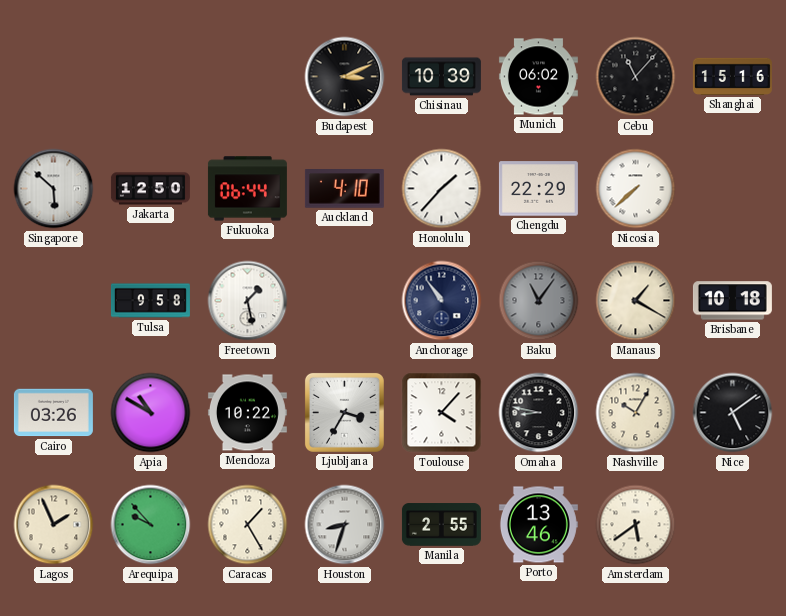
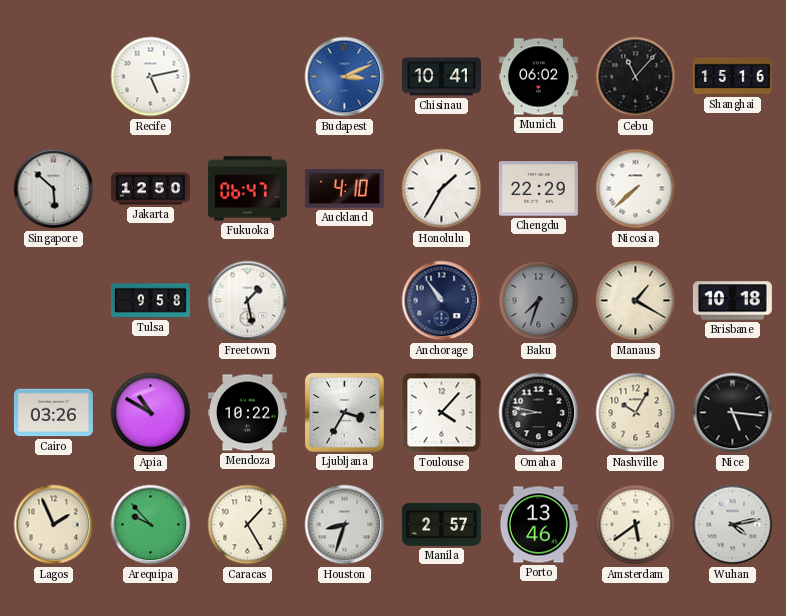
Recife: none -> 5:13 (151, 77)
Budapest dial: black -> blue (345, 77)
Chisinau: 10:39 -> 10:41 (441, 77)
Fukuoka: 06:44 -> 06:47 (247, 189)
Honolulu: 1:37 -> 1:35 (442, 189)
Baku: 11:06 -> 7:33 (539, 301)
Nice: 5:09 -> 5:16 (733, 413)
Manila: 2:55 -> 2:57 (441, 525)
Wuhan: none -> 4:13 (733, 525)
